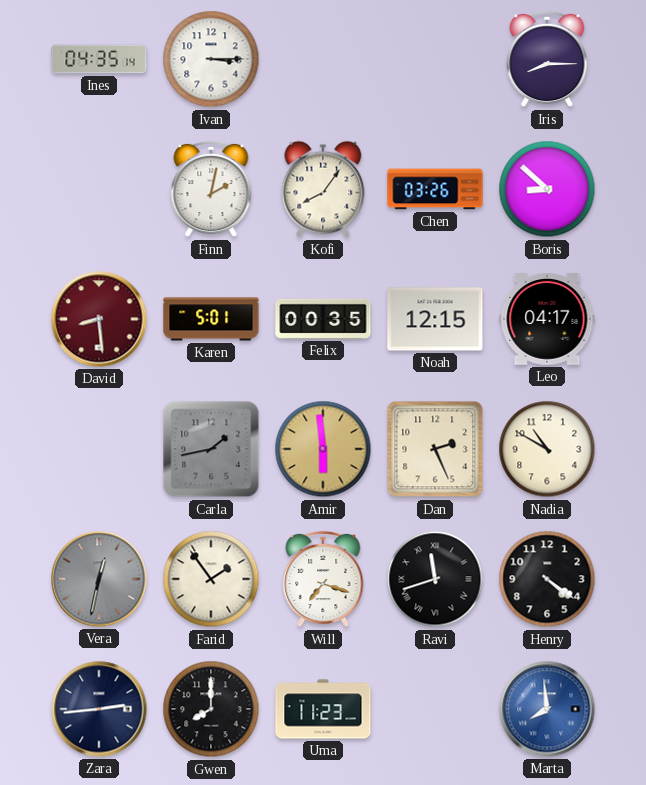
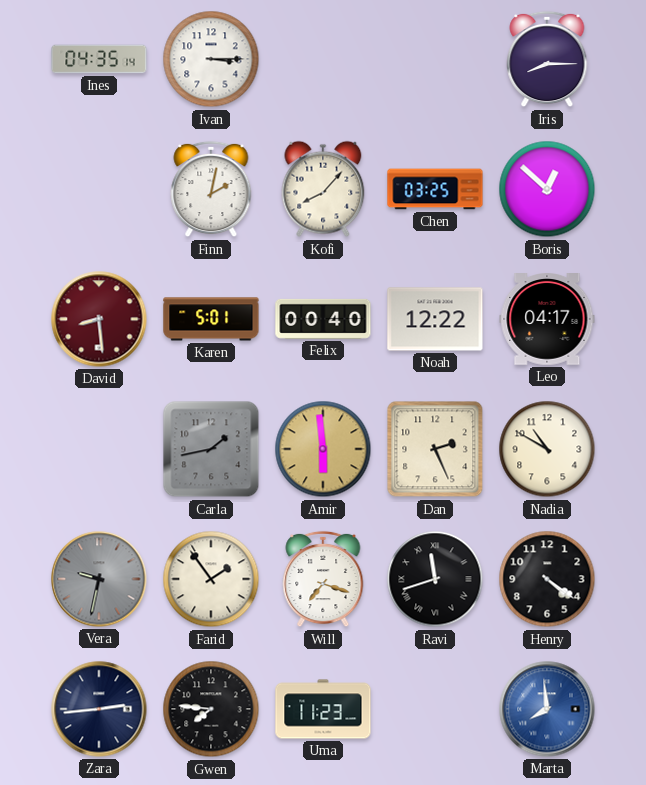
Kofi: 8:06 -> 8:07 (323, 189)
Chen: 03:26 -> 03:25 (435, 189)
Boris: 8:52 -> 12:52 (547, 189)
Felix: 00:35 -> 00:40 (323, 319)
Noah: 12:15 -> 12:22 (435, 319)
Vera: 12:32 -> 9:32 (99, 579)
Gwen: 8:00 -> 7:46 (211, 709)
